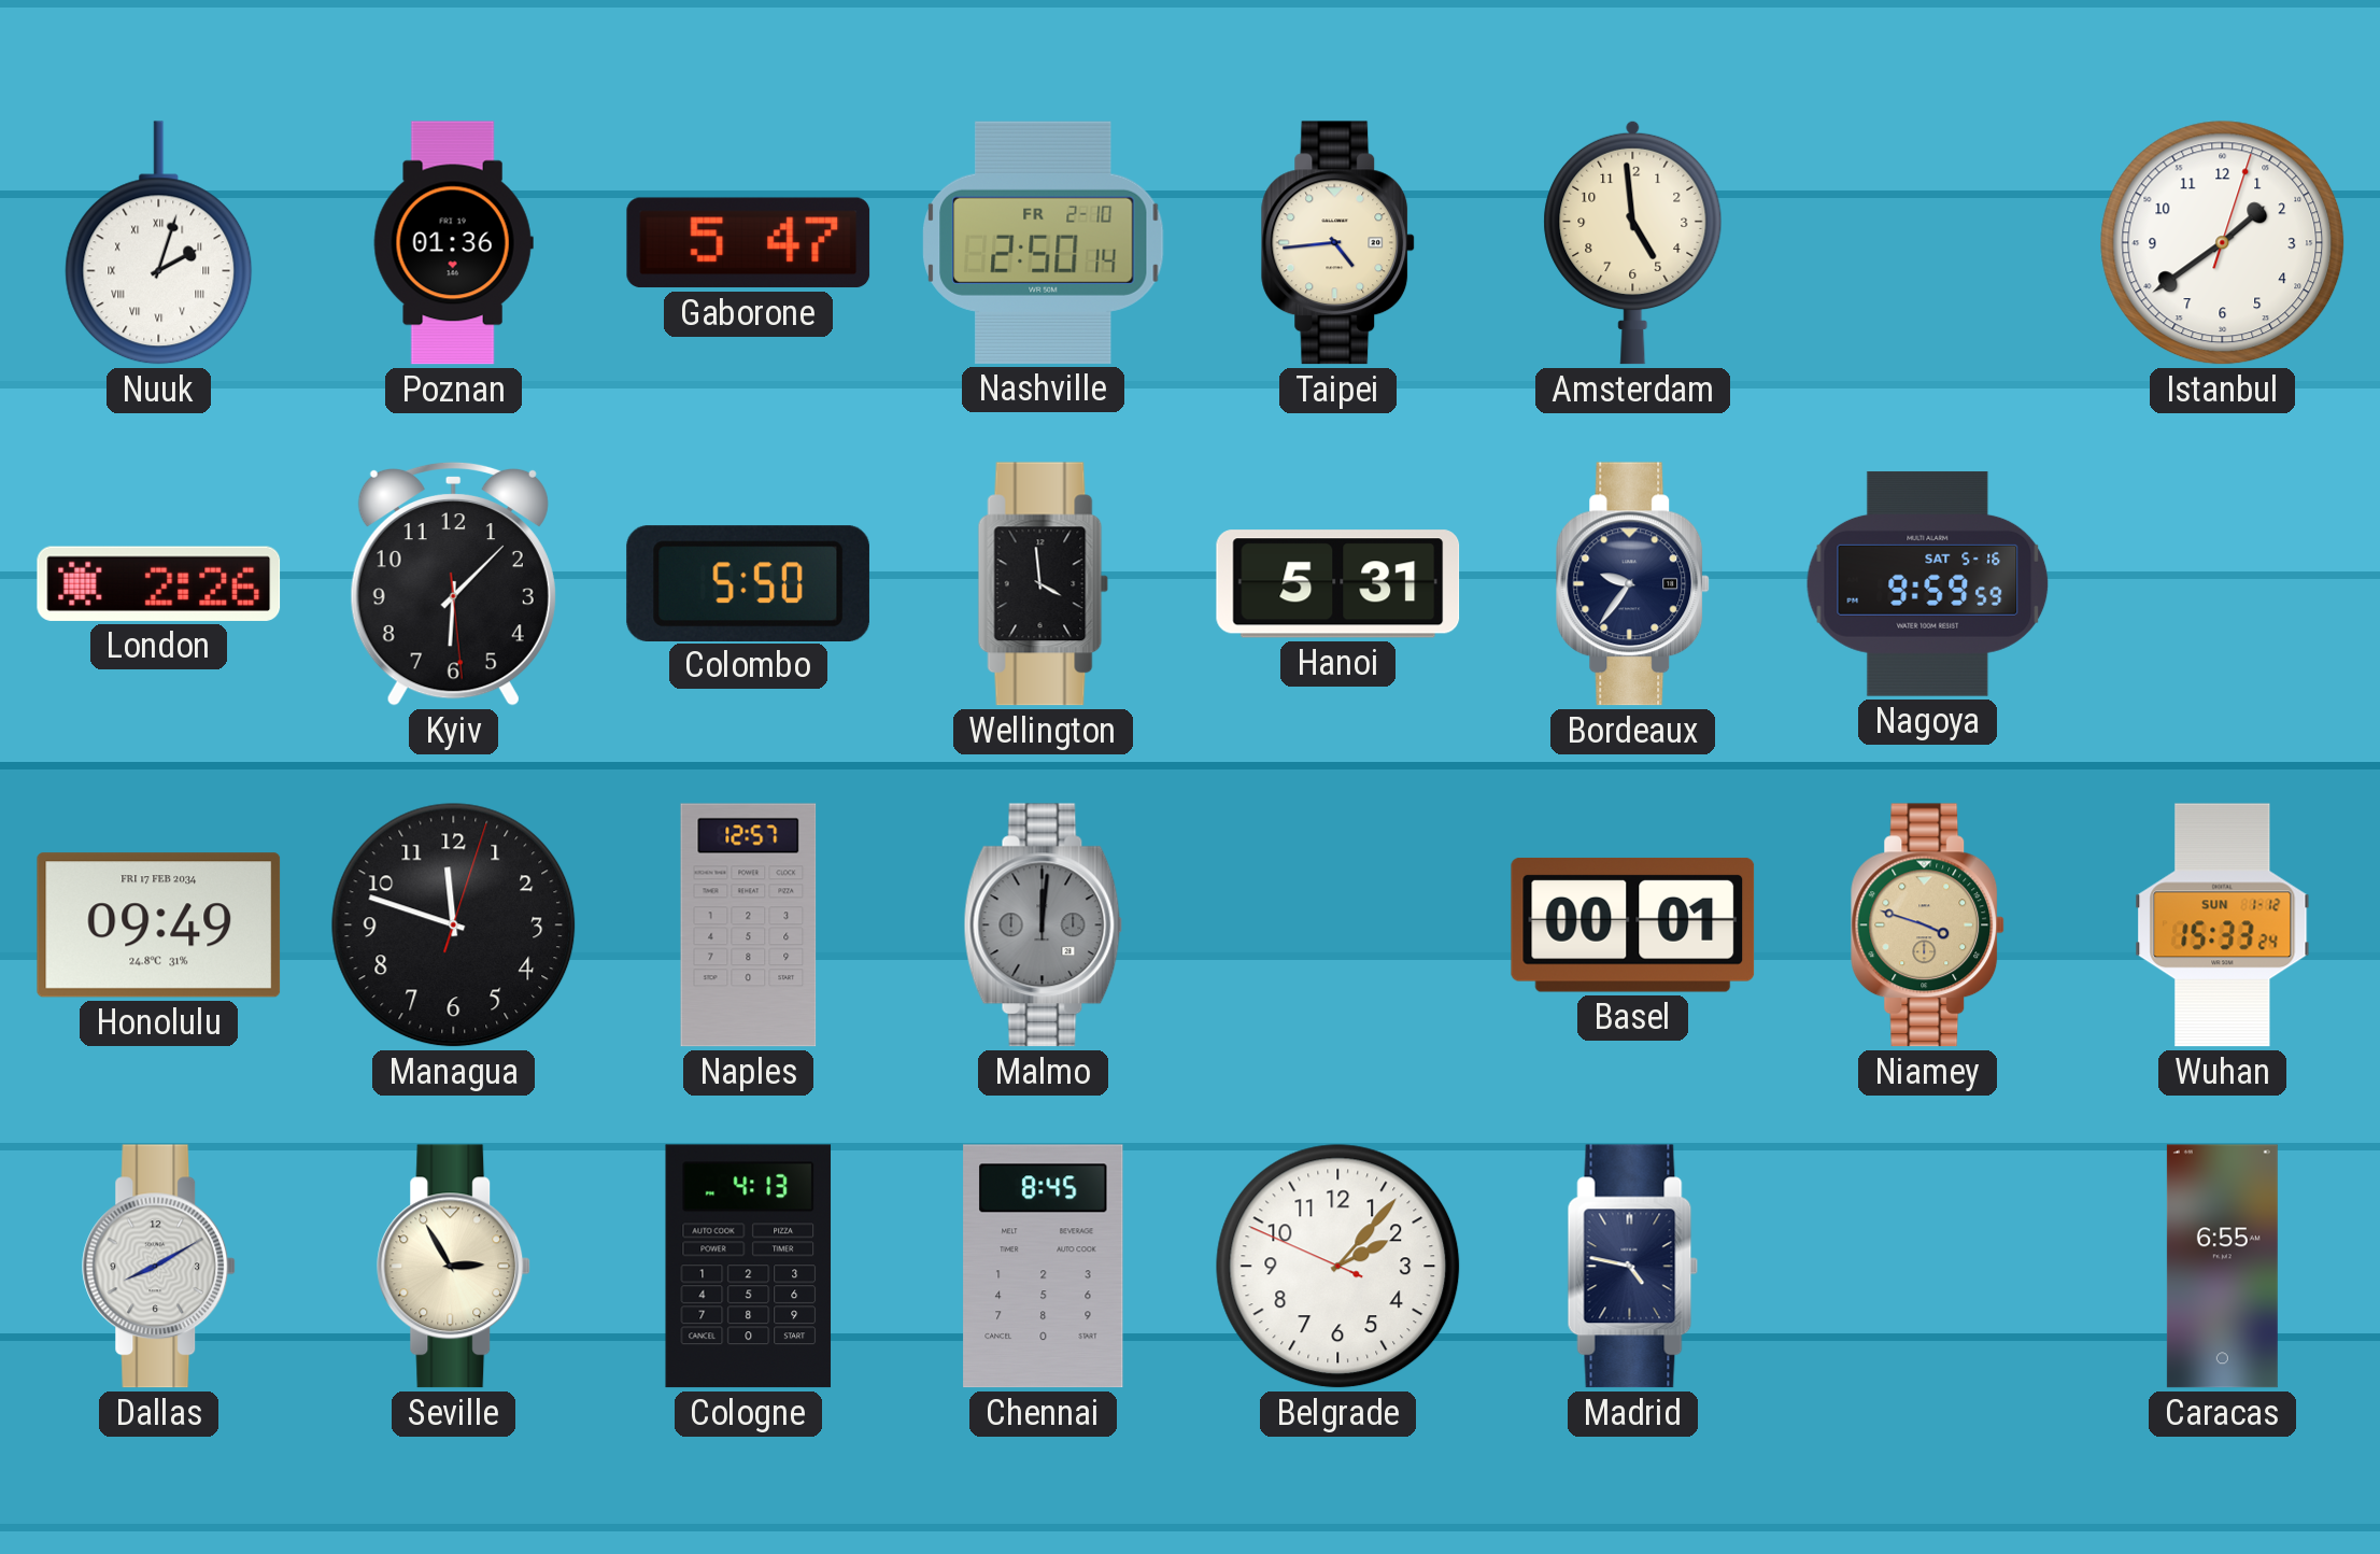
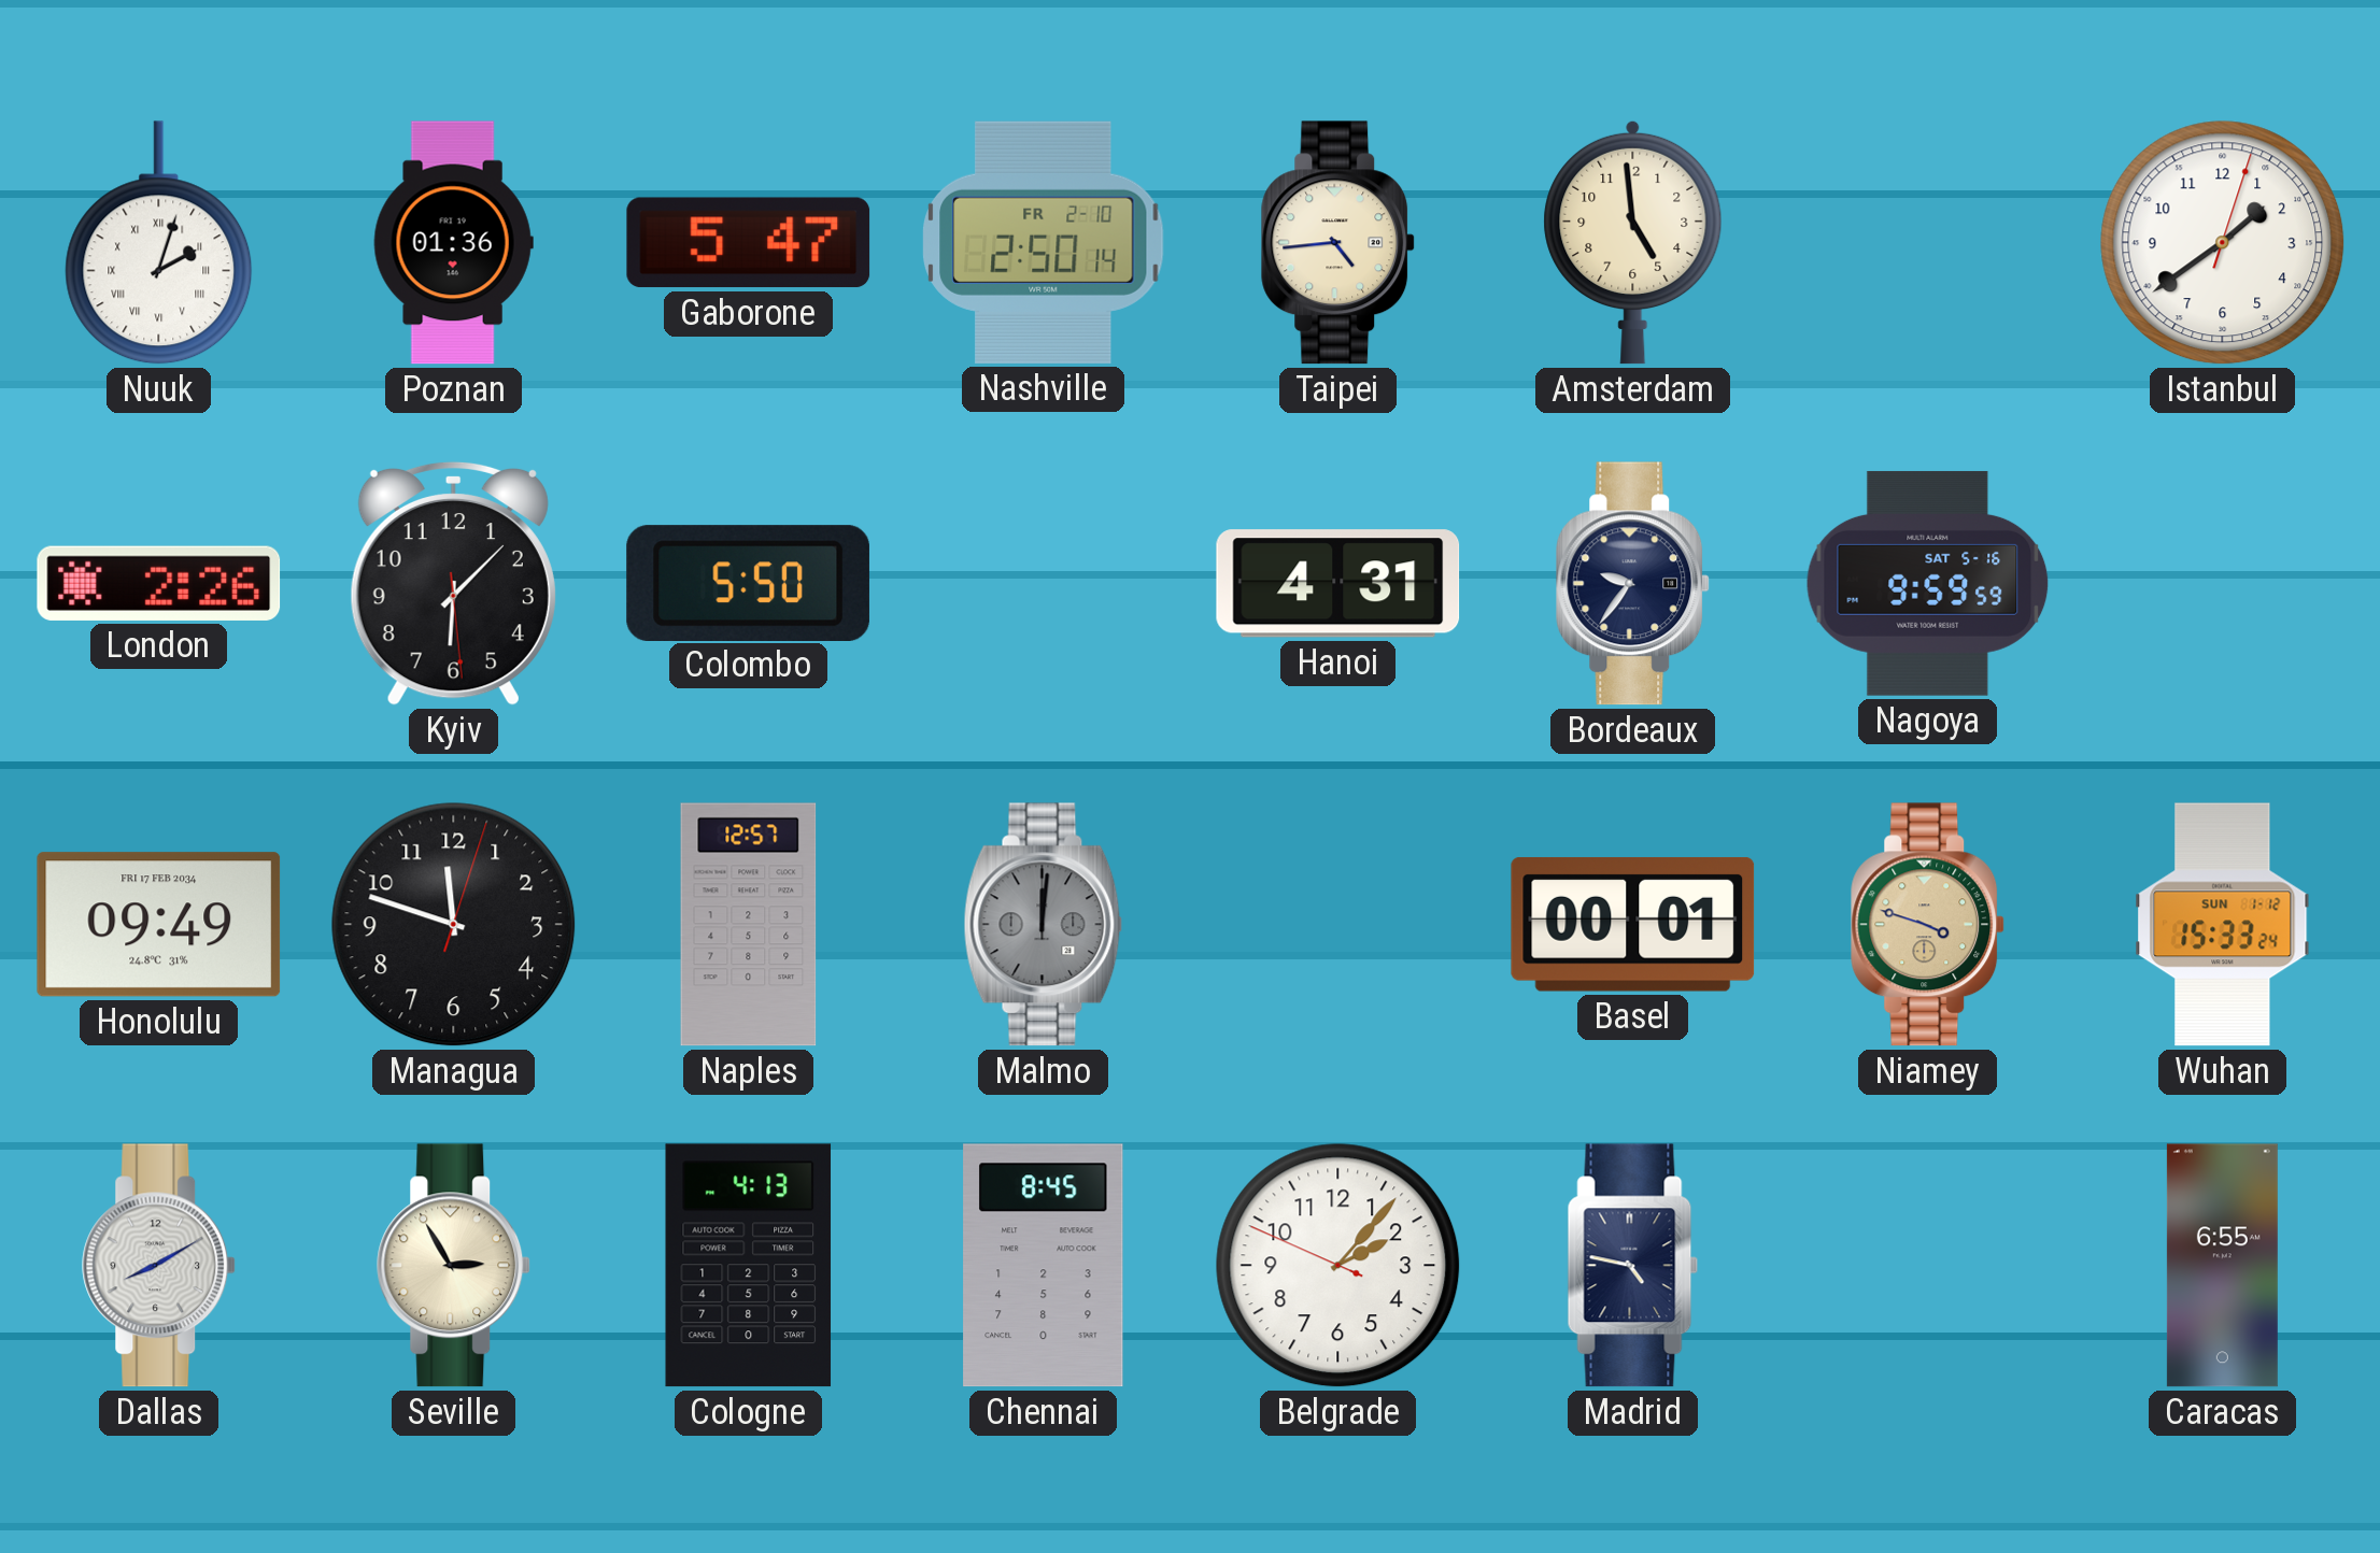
Wellington: 3:59 -> none (1044, 584)
Hanoi: 5:31 -> 4:31 (1338, 584)
